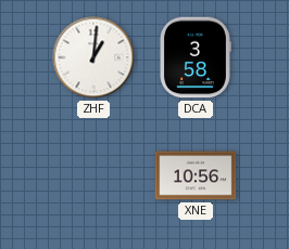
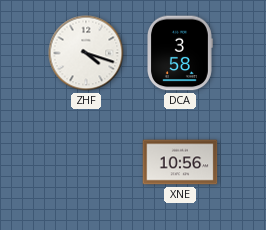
ZHF: 1:01 -> 4:18 (86, 53)
